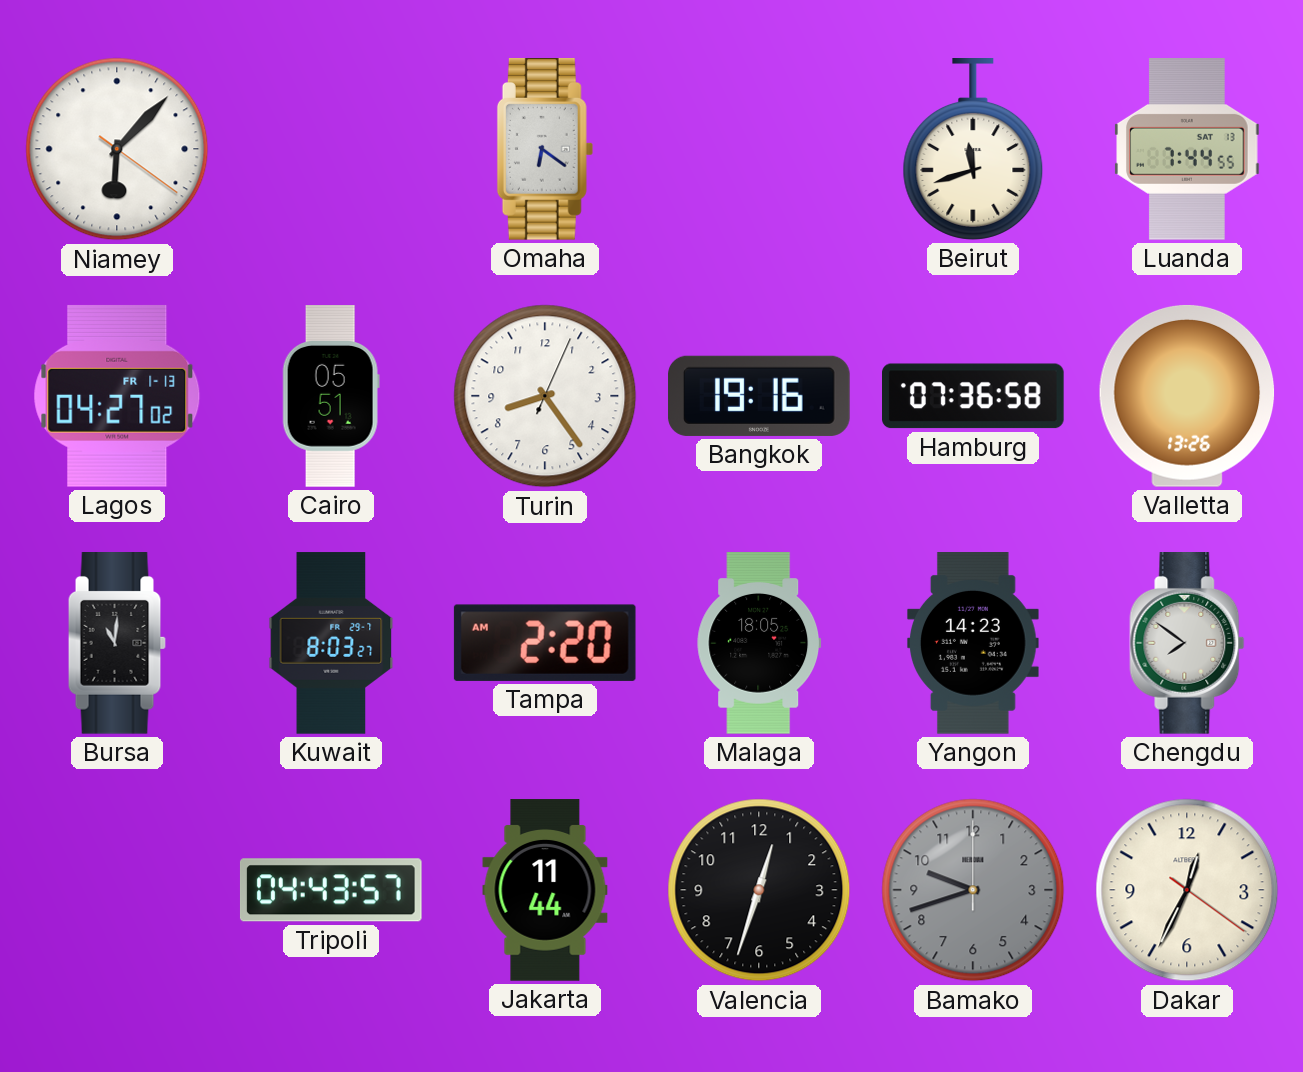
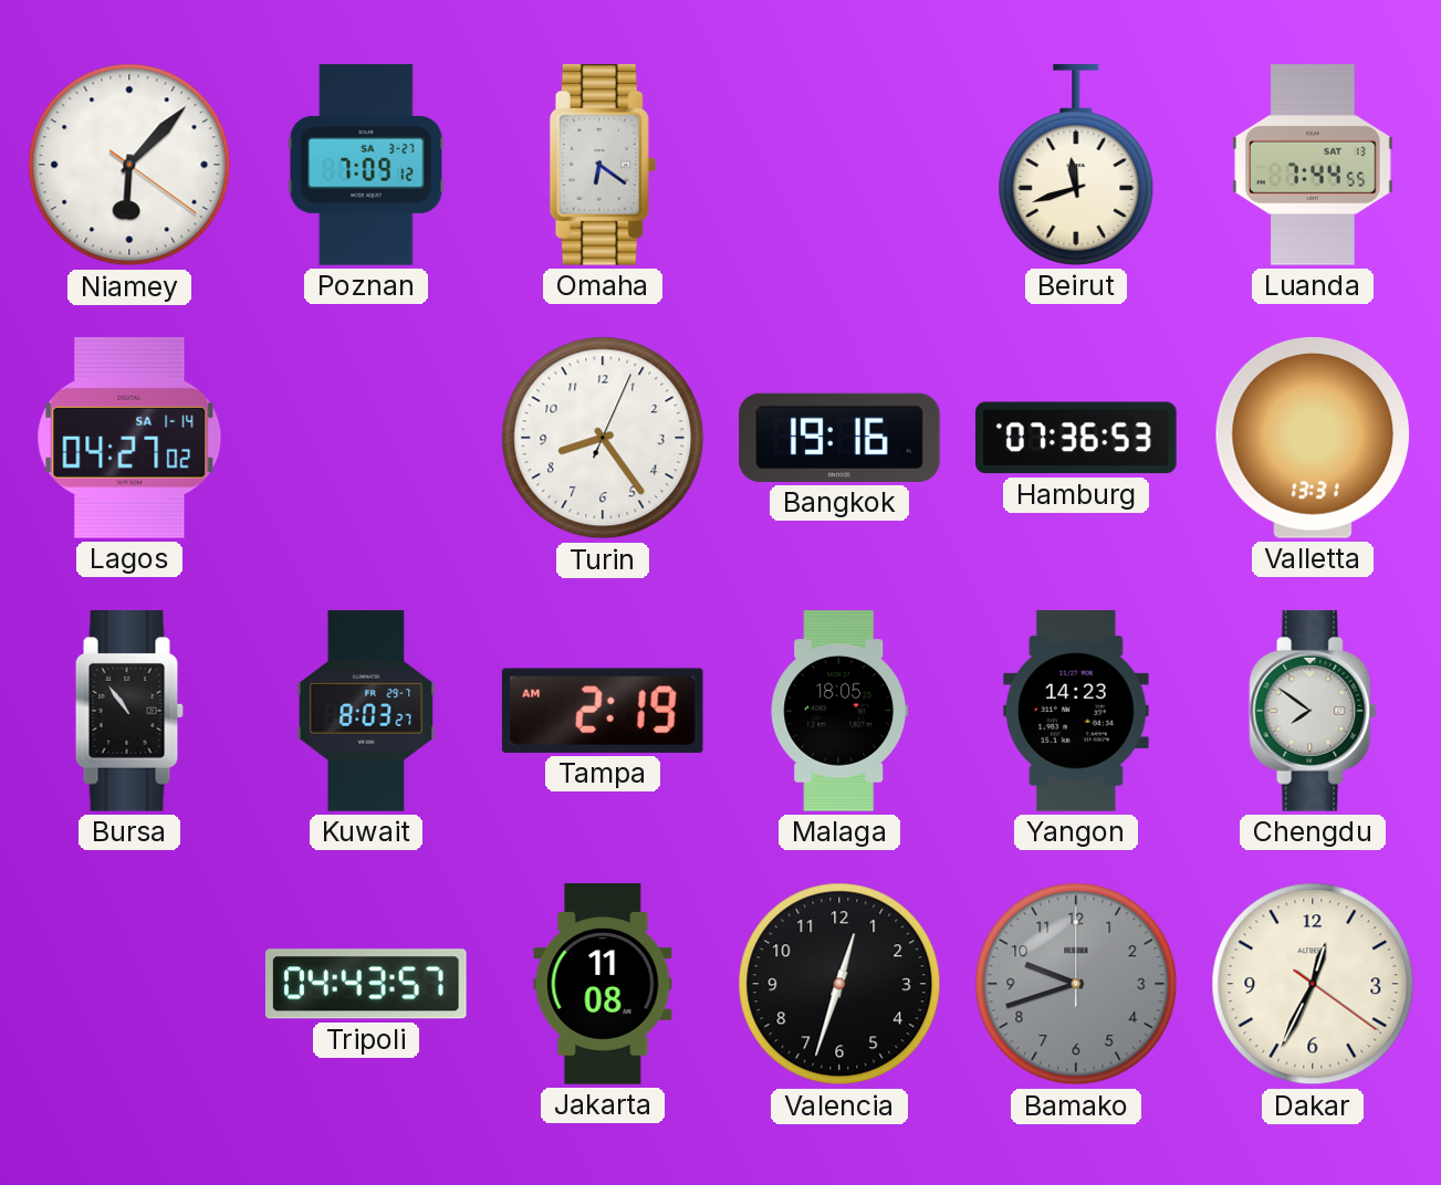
Poznan: none -> 7:09 (366, 165)
Lagos date: FR 1-13 -> SA 1-14 (129, 438)
Cairo: 05:51 -> none (331, 396)
Hamburg: 07:36:58 -> 07:36:53 (1077, 438)
Valletta: 13:26 -> 13:31 (1313, 438)
Bursa: 11:01 -> 10:54 (129, 712)
Tampa: 2:20 -> 2:19 (603, 711)
Jakarta: 11:44 -> 11:08 (603, 984)
